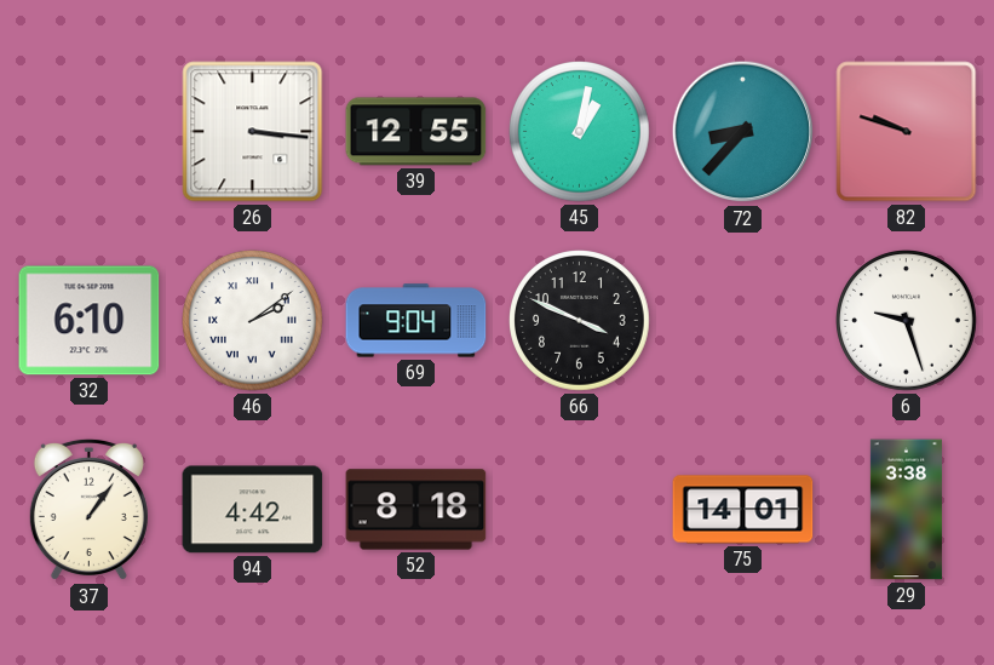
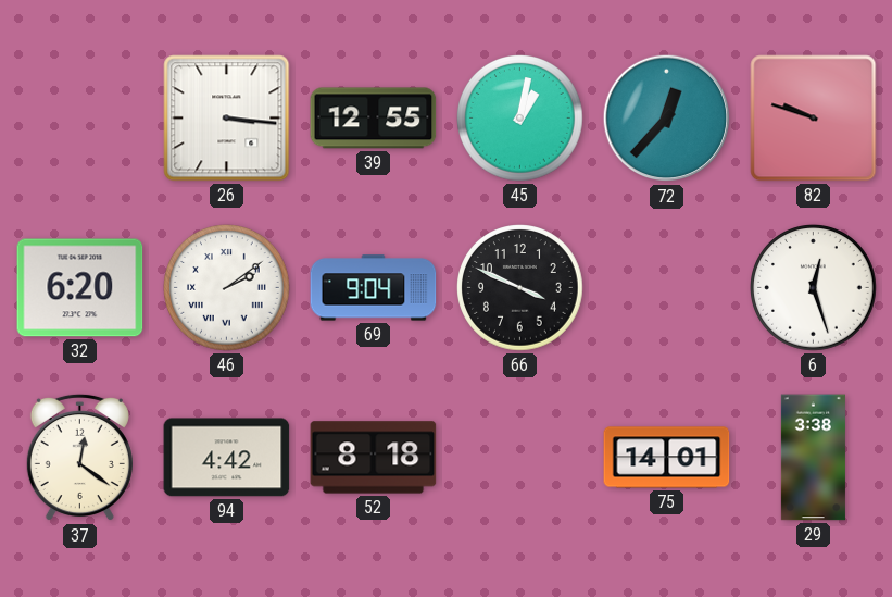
72: 8:37 -> 12:37 (667, 119)
32: 6:10 -> 6:20 (80, 288)
6: 9:27 -> 12:27 (814, 288)
37: 1:06 -> 12:21 (79, 458)
